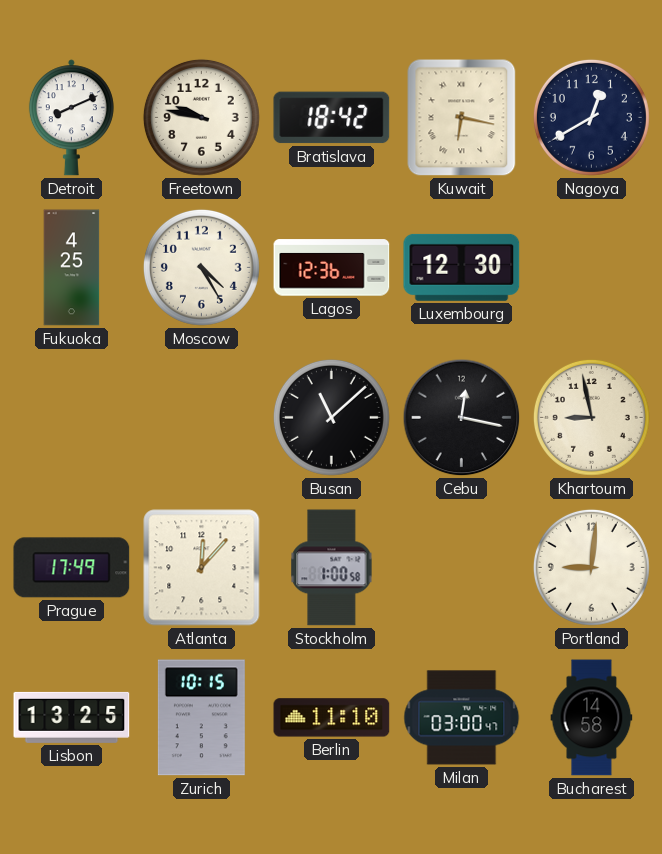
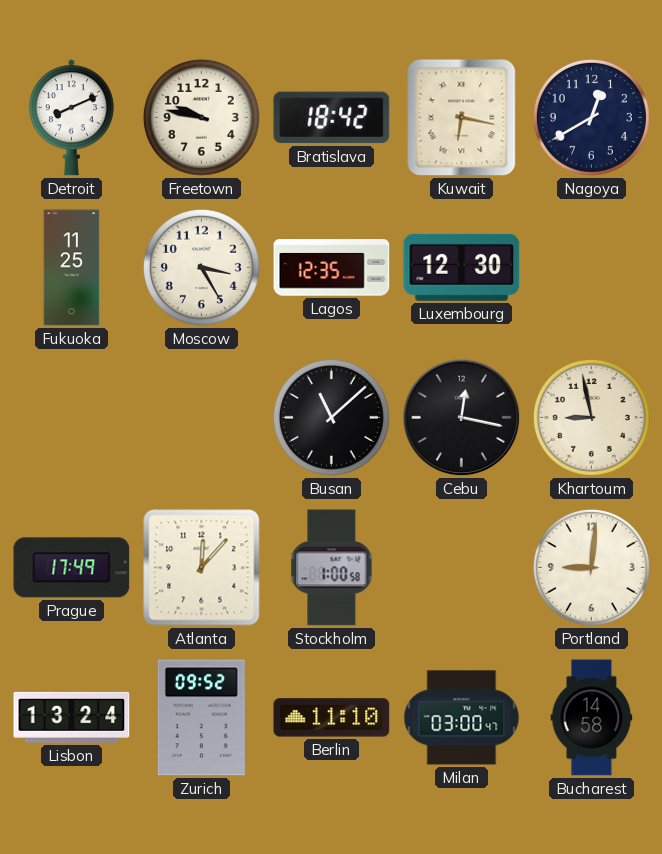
Fukuoka: 4:25 -> 11:25 (72, 268)
Moscow: 4:25 -> 3:25 (201, 267)
Lagos: 12:36 -> 12:35 (332, 268)
Lisbon: 13:25 -> 13:24 (72, 717)
Zurich: 10:15 -> 09:52 (201, 718)
